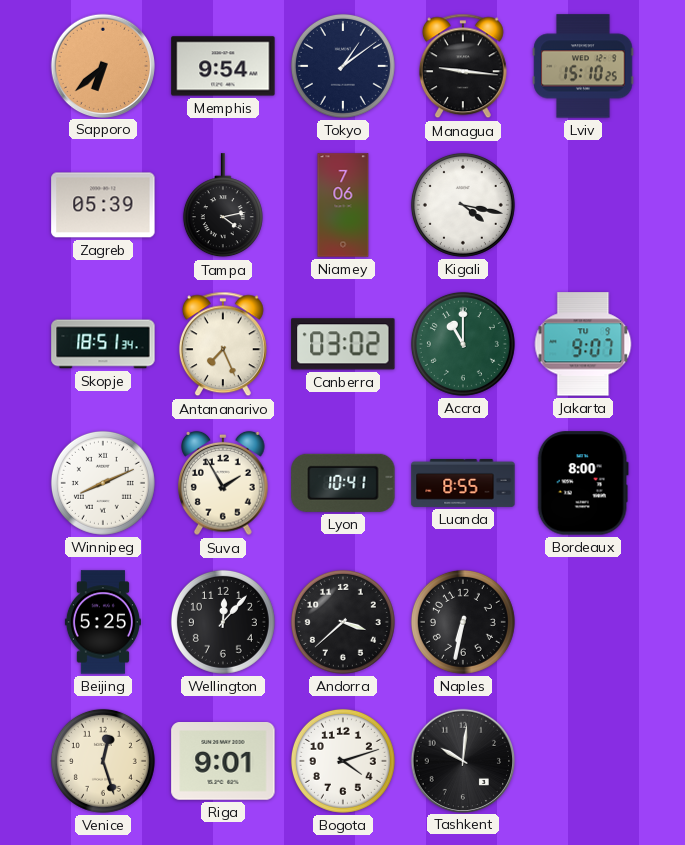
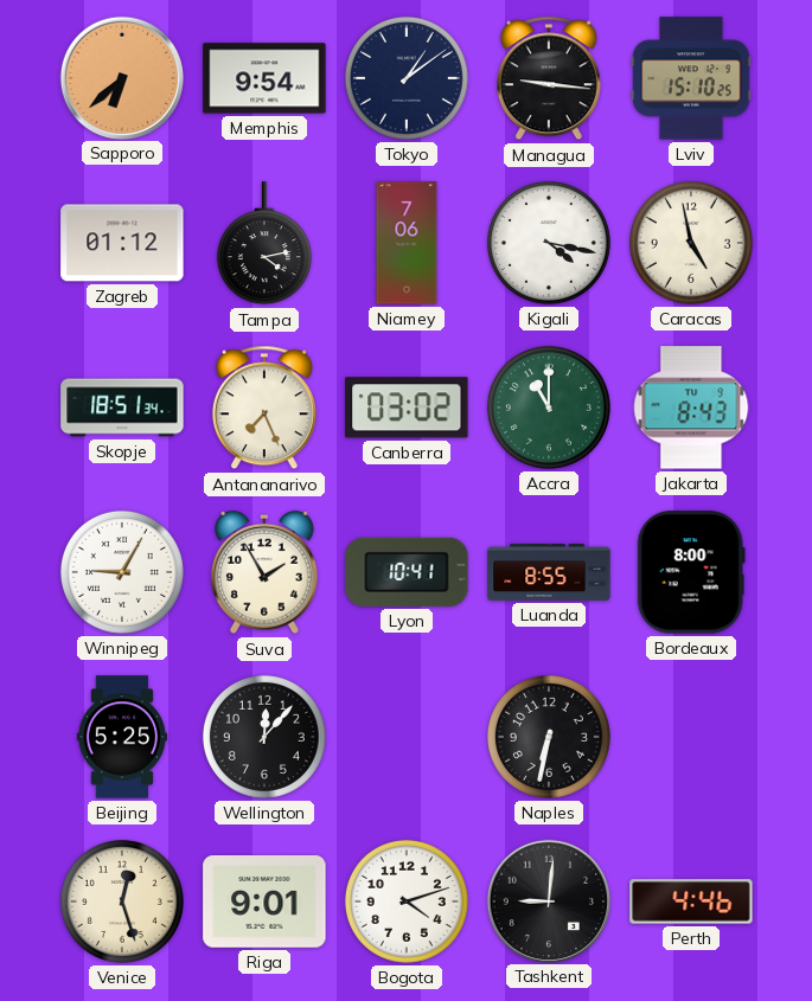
Zagreb: 05:39 -> 01:12 (122, 243)
Caracas: none -> 4:58 (691, 243)
Jakarta: 9:07 -> 8:43 (691, 408)
Winnipeg: 8:11 -> 9:05 (122, 572)
Andorra: 3:38 -> none (343, 622)
Tashkent: 10:01 -> 9:01 (548, 900)
Perth: none -> 4:46 (691, 901)
